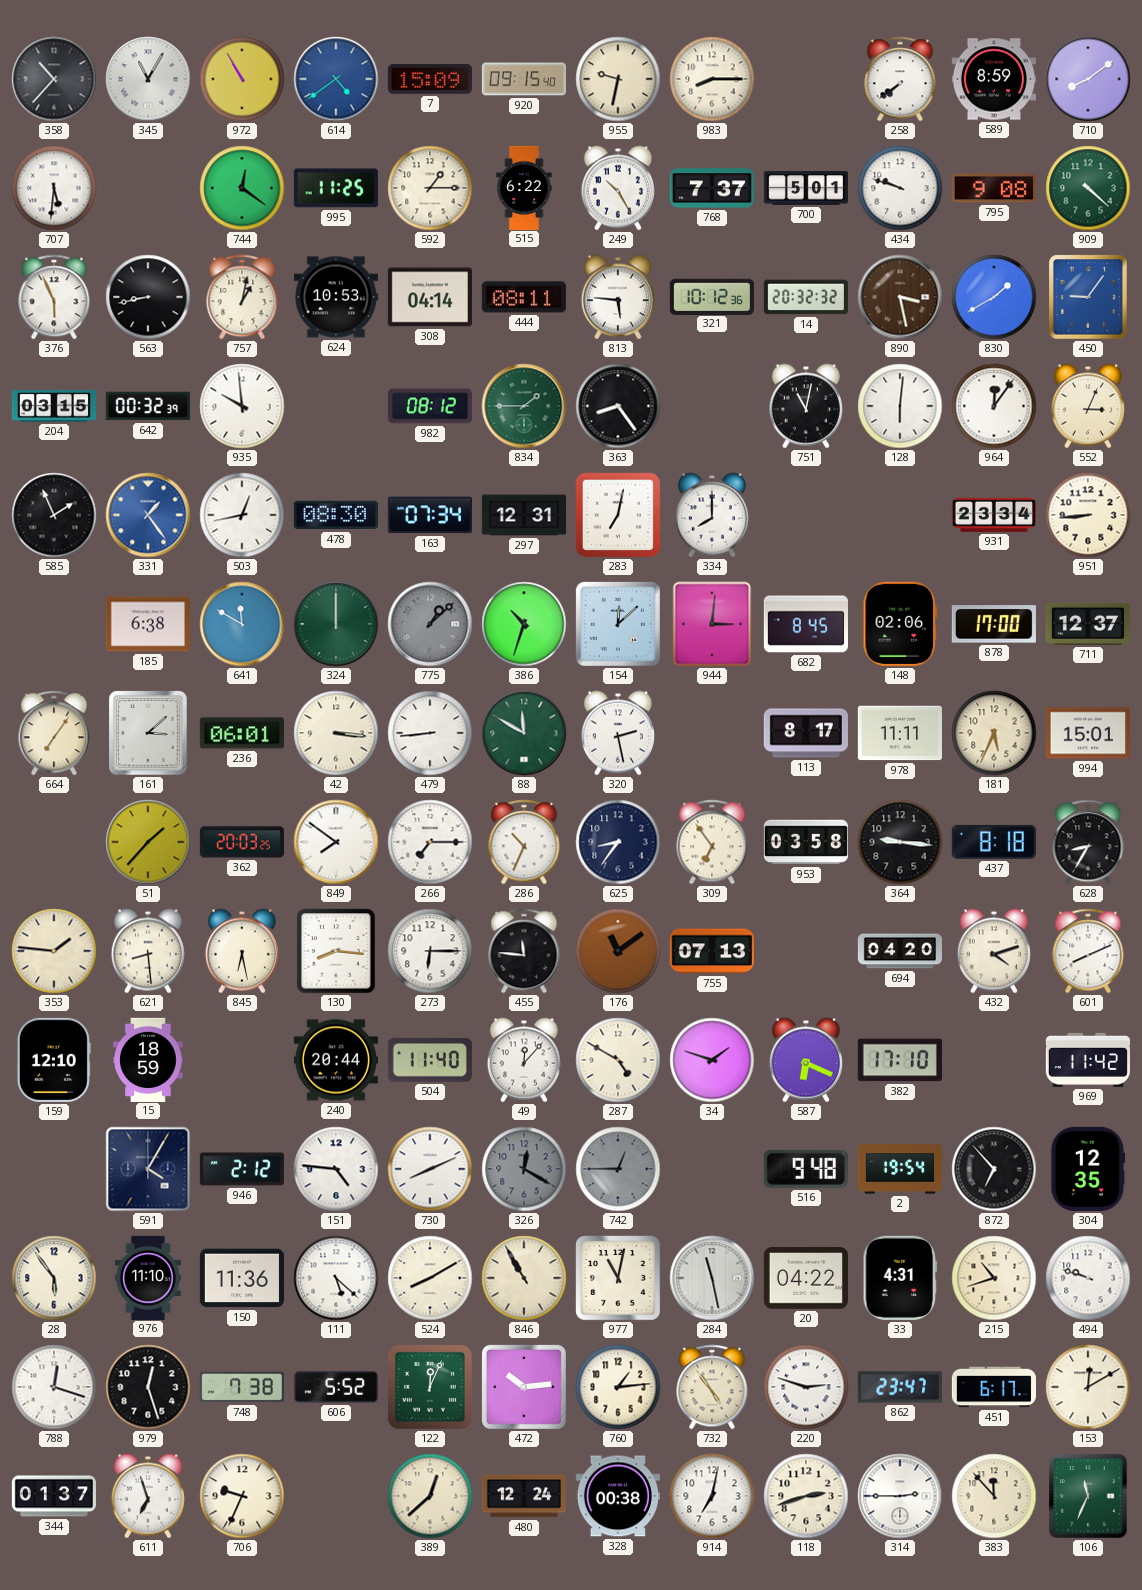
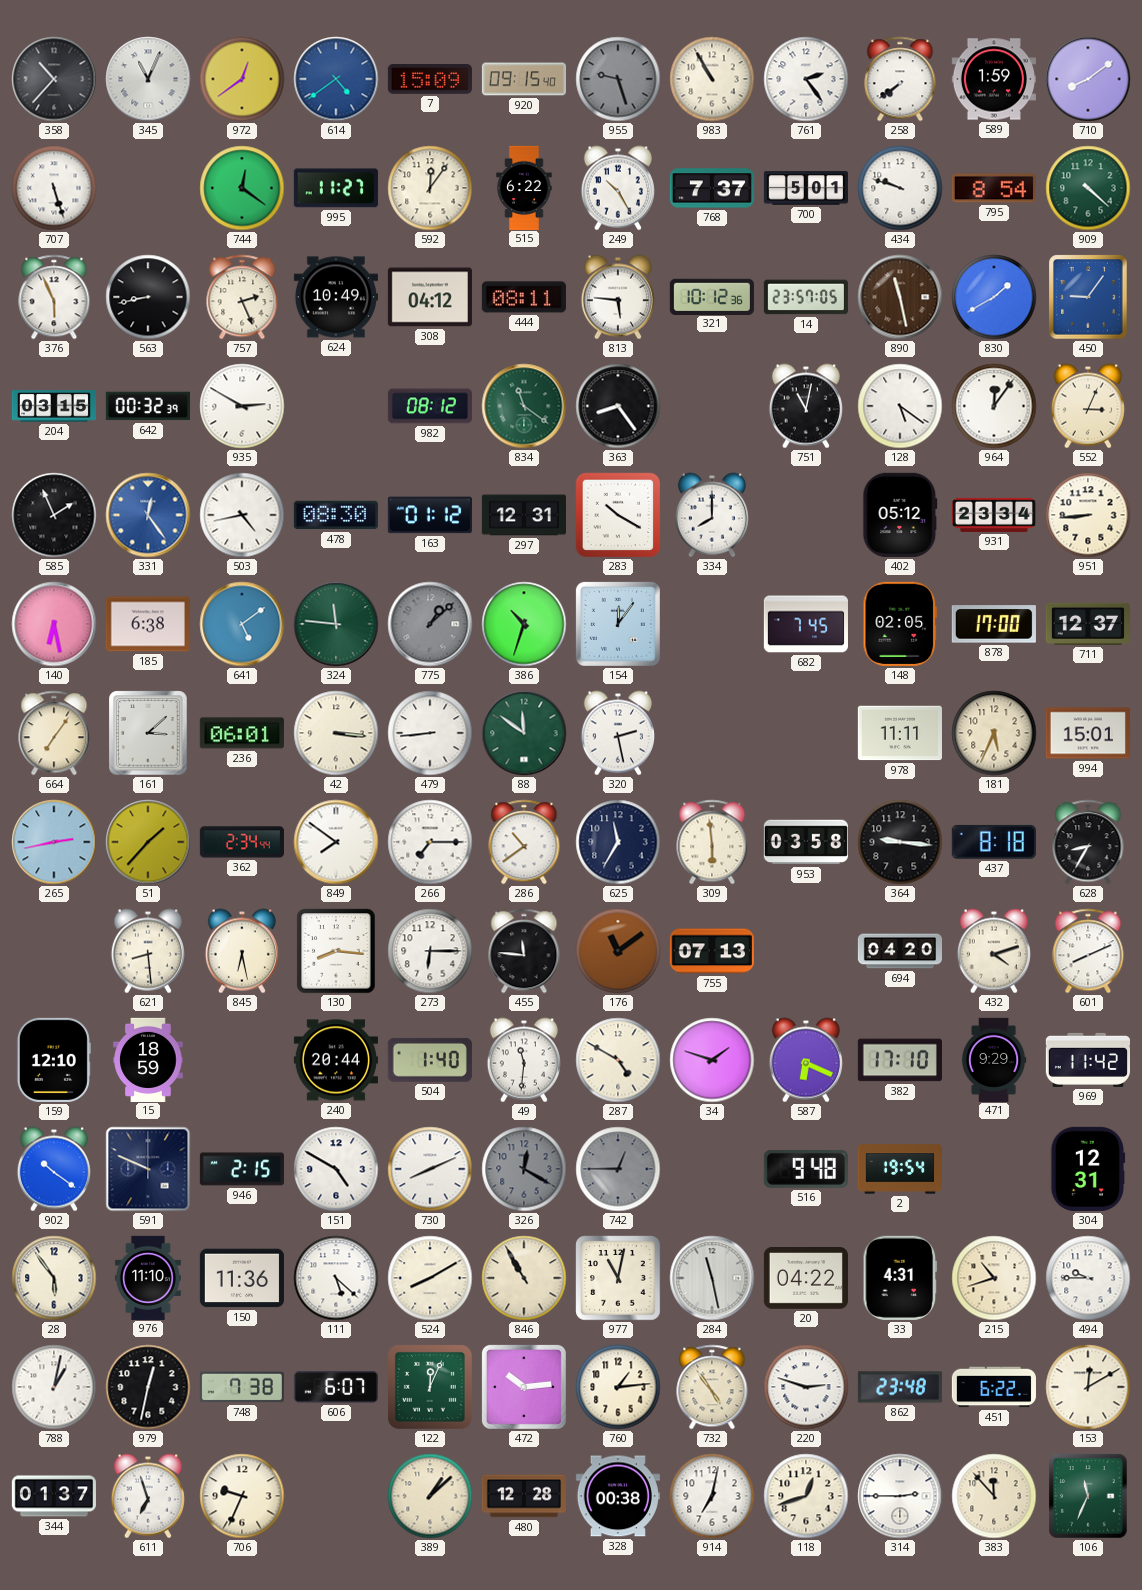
345: 11:05 -> 11:04 (148, 79)
972: 10:55 -> 12:39 (242, 79)
955: 9:32 -> 9:27 (618, 79)
955 dial: cream -> grey (618, 79)
983: 8:15 -> 10:55 (712, 79)
761: none -> 2:24 (806, 79)
589: 8:59 -> 1:59 (994, 79)
707: 5:31 -> 5:27 (54, 188)
995: 11:25 -> 11:27 (336, 188)
592: 1:15 -> 12:06 (430, 188)
795: 9:08 -> 8:54 (994, 188)
757: 1:02 -> 2:26 (242, 297)
624: 10:53 -> 10:49 (336, 297)
308: 04:14 -> 04:12 (430, 297)
14: 20:32 -> 23:57 (806, 297)
890: 3:28 -> 11:28 (900, 297)
935: 9:59 -> 2:50 (242, 406)
834: 1:45 -> 11:21 (524, 406)
128: 6:01 -> 5:21 (900, 406)
331: 1:24 -> 12:24 (148, 515)
503: 12:43 -> 4:43 (242, 515)
163: 07:34 -> 01:12 (430, 515)
283: 7:02 -> 10:20 (618, 515)
402: none -> 05:12 (900, 515)
140: none -> 6:28 (54, 624)
641: 11:50 -> 5:09 (242, 624)
324: 12:00 -> 11:46 (336, 624)
154: 12:08 -> 12:06 (618, 624)
944: 3:01 -> none (712, 624)
682: 8:45 -> 7:45 (806, 624)
148: 02:06 -> 02:05 (900, 624)
88: 11:50 -> 11:51 (524, 733)
113: 8:17 -> none (806, 733)
265: none -> 2:43 (54, 842)
362: 20:03 -> 2:34 (242, 842)
286: 10:34 -> 10:39 (524, 842)
625: 8:36 -> 11:35 (618, 842)
309: 6:54 -> 5:59 (712, 842)
353: 1:46 -> none (54, 951)
504: 11:40 -> 1:40 (430, 1060)
49: 12:07 -> 11:31 (524, 1060)
471: none -> 9:29 (994, 1059)
902: none -> 10:21 (54, 1169)
591: 4:05 -> 9:49 (148, 1169)
946: 2:12 -> 2:15 (242, 1169)
151: 4:46 -> 4:50 (336, 1169)
872: 6:53 -> none (994, 1169)
304: 12:35 -> 12:31 (1088, 1169)
494: 9:48 -> 9:45 (1088, 1278)
788: 12:18 -> 1:02 (54, 1387)
979: 12:27 -> 12:32 (148, 1387)
606: 5:52 -> 6:07 (336, 1387)
862: 23:47 -> 23:48 (900, 1387)
451: 6:17 -> 6:22 (994, 1387)
389: 12:38 -> 1:08 (430, 1496)
480: 12:24 -> 12:28 (524, 1496)
118: 2:42 -> 12:42 (806, 1496)
